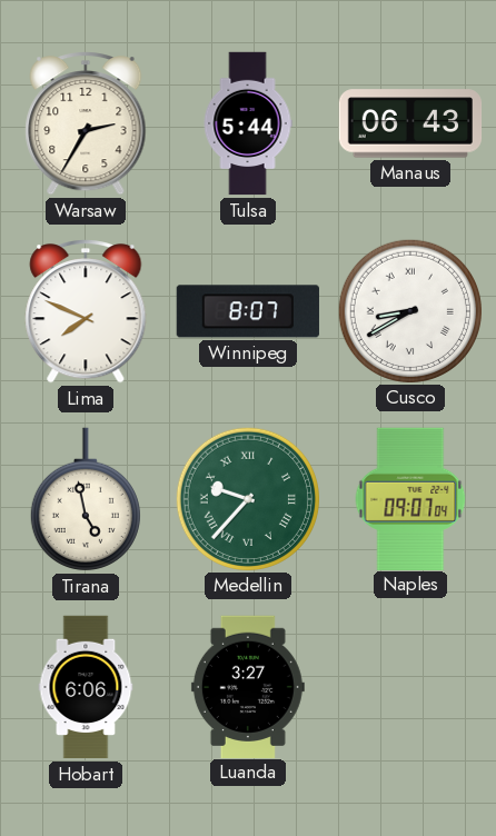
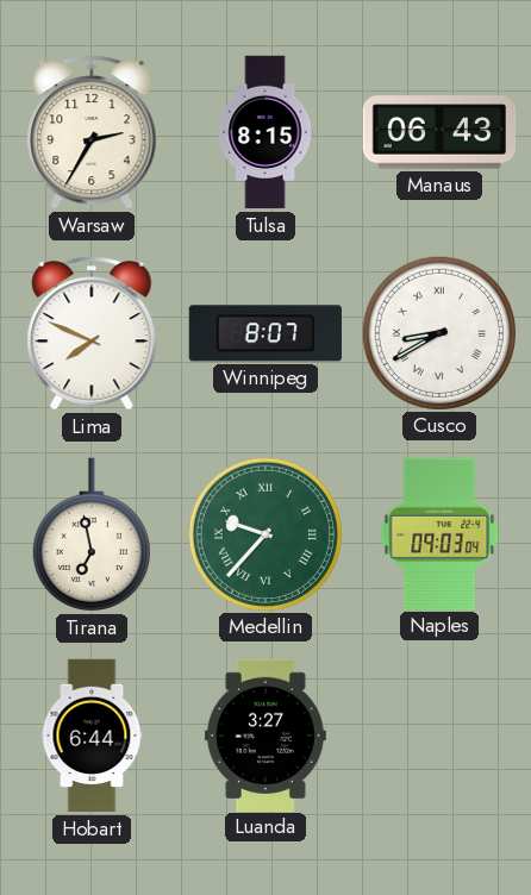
Tulsa: 5:44 -> 8:15 (265, 132)
Tirana: 4:58 -> 6:58 (92, 534)
Naples: 09:07 -> 09:03 (439, 533)
Hobart: 6:06 -> 6:44 (92, 736)
